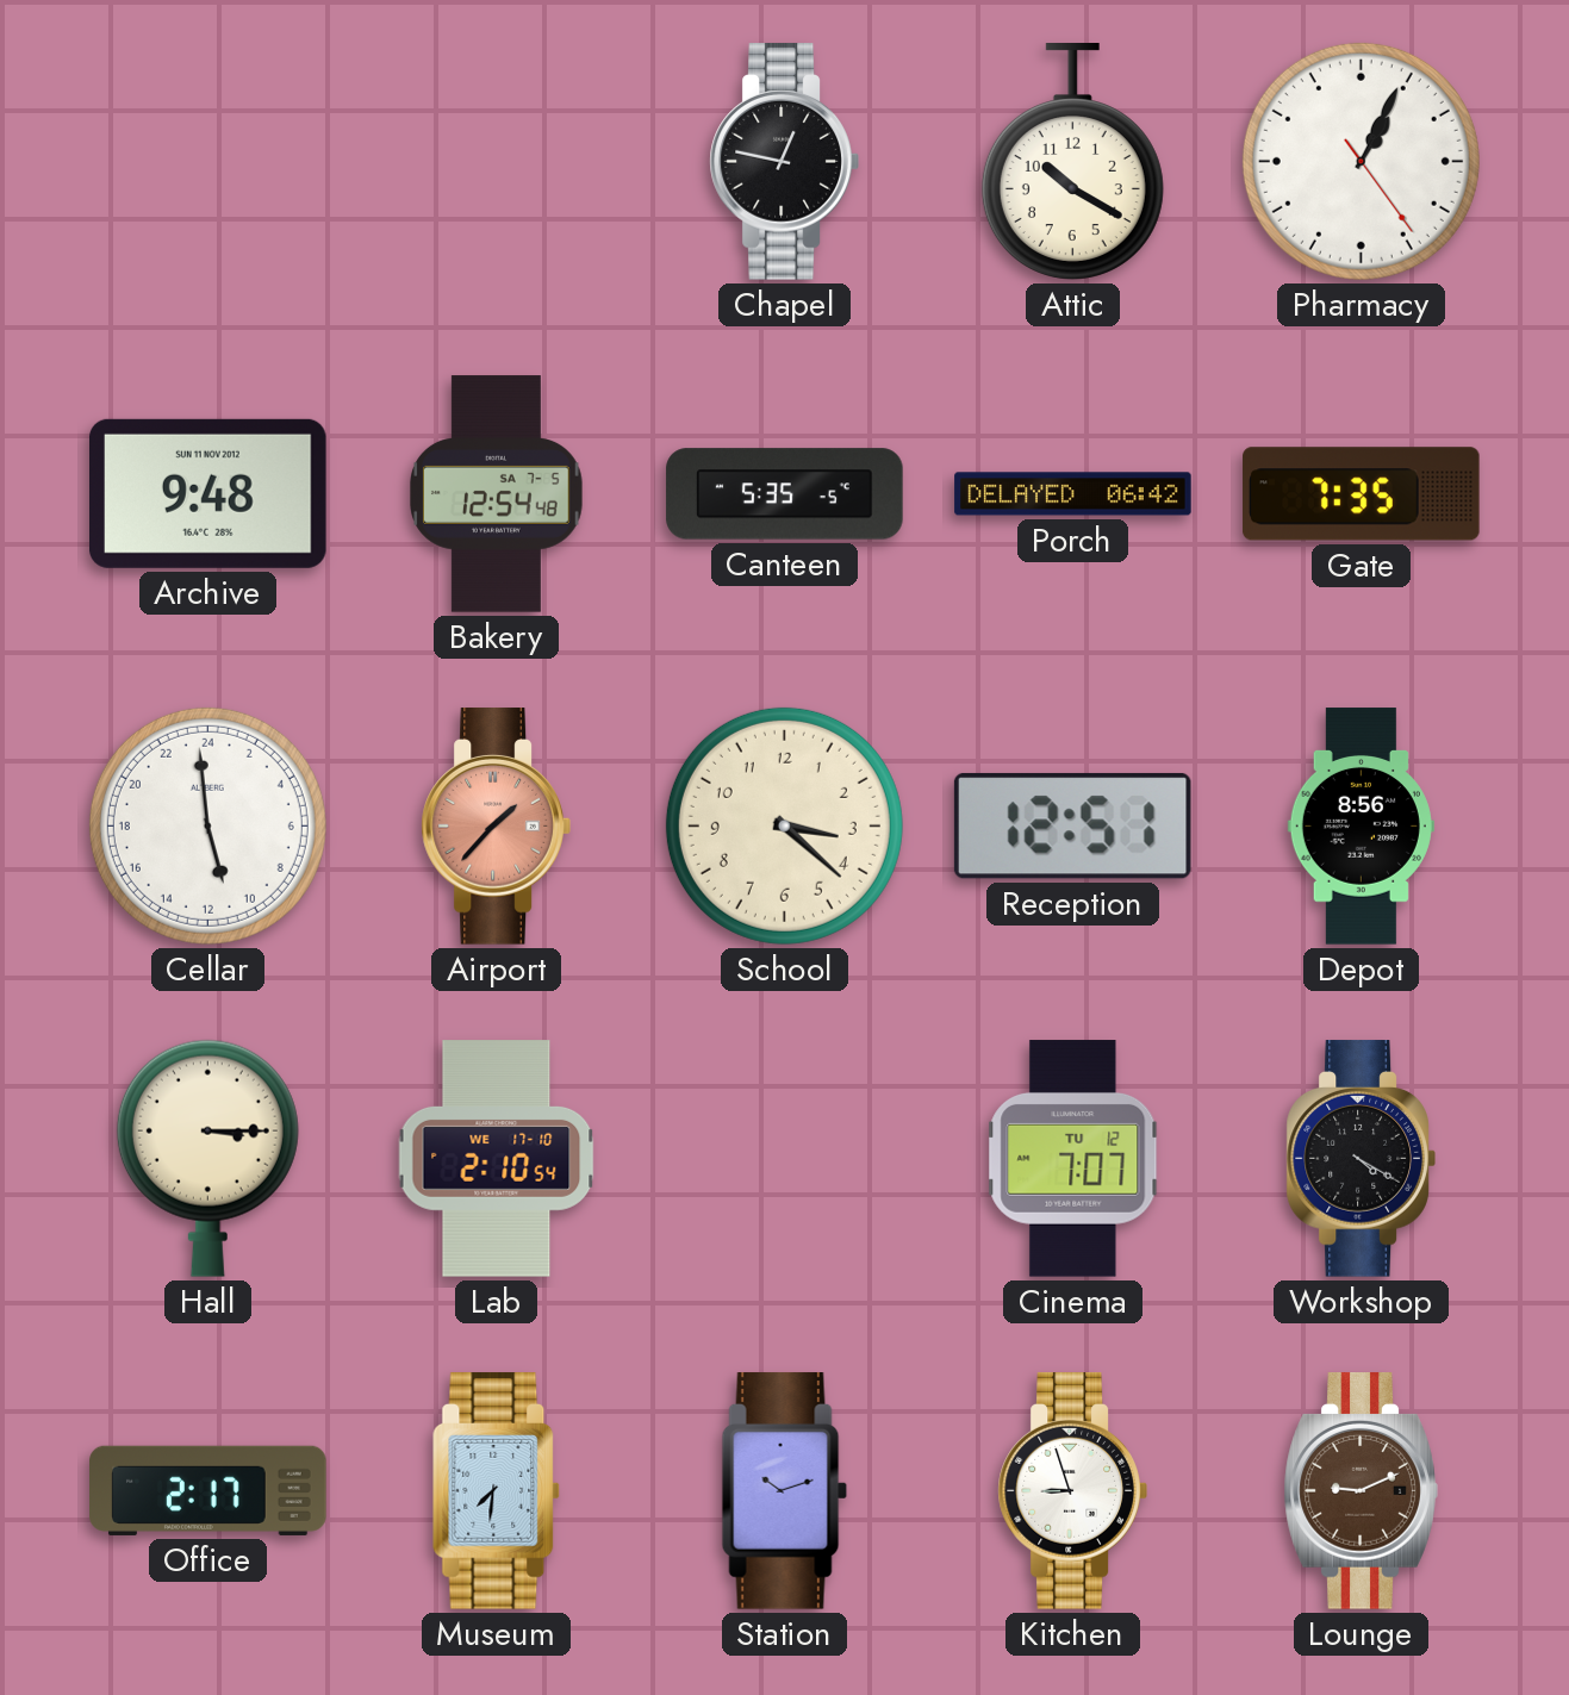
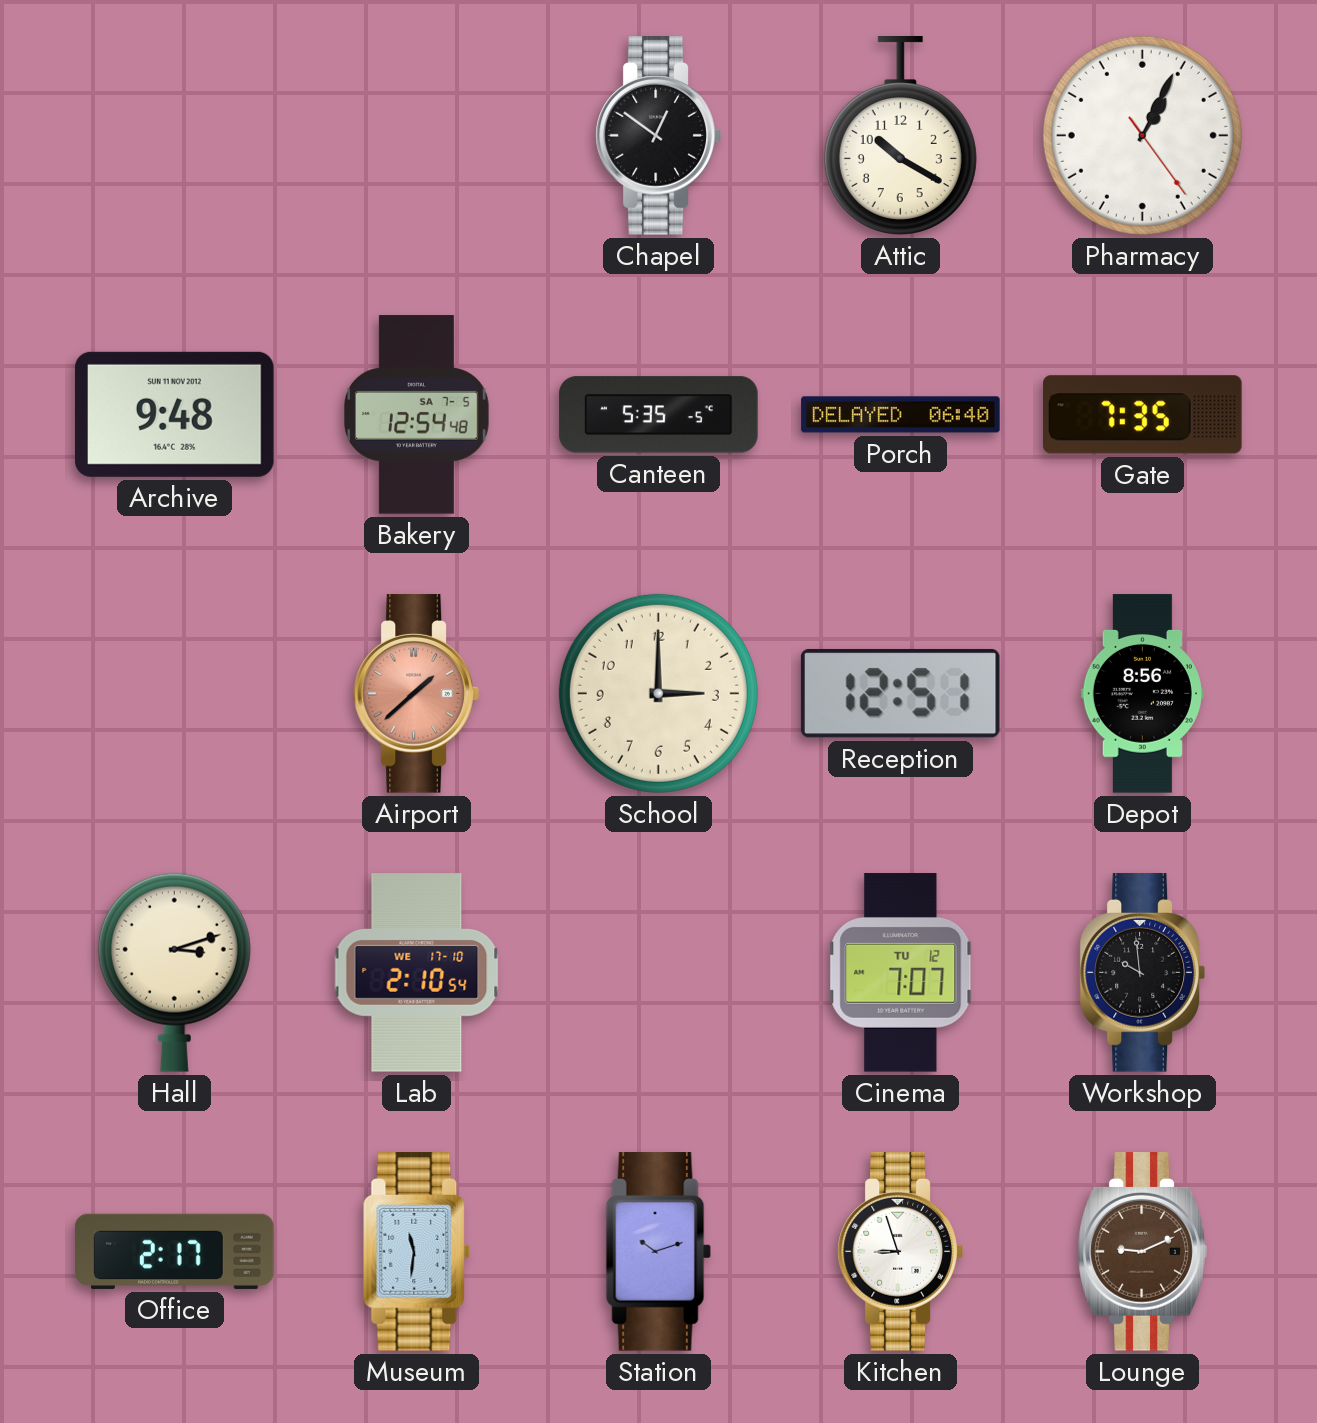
Chapel: 12:47 -> 12:51 (658, 136)
Porch: 06:42 -> 06:40 (901, 415)
Cellar: 10:59 -> none (207, 825)
Airport: 1:37 -> 1:38 (416, 694)
School: 3:22 -> 3:00 (658, 693)
Hall: 3:15 -> 3:12 (174, 972)
Workshop: 4:20 -> 9:59 (1142, 973)
Museum: 7:31 -> 11:31 (417, 1252)
